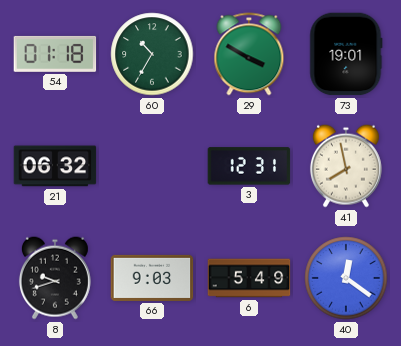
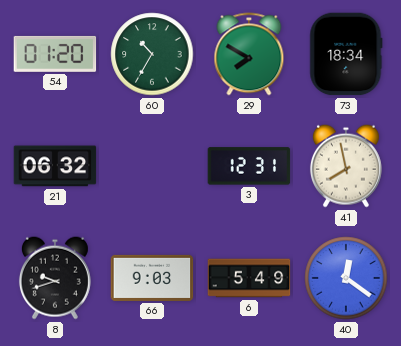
54: 01:18 -> 01:20 (55, 54)
29: 3:50 -> 7:50 (249, 54)
73: 19:01 -> 18:34 (346, 54)
